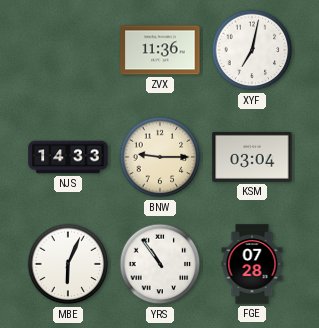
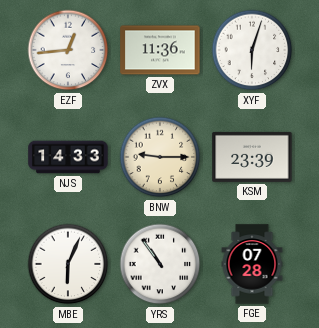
EZF: none -> 12:44 (68, 50)
XYF: 7:02 -> 6:03 (252, 50)
KSM: 03:04 -> 23:39 (252, 157)
